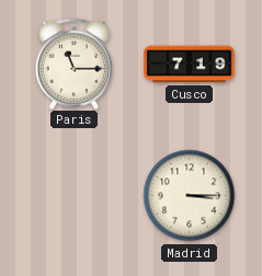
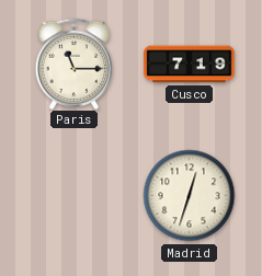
Madrid: 3:15 -> 12:33 (190, 196)
